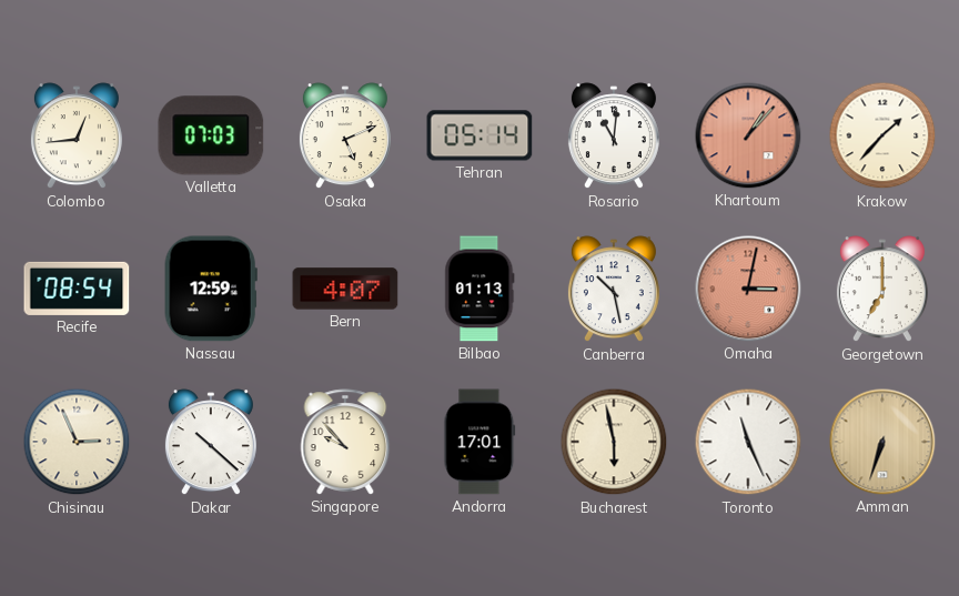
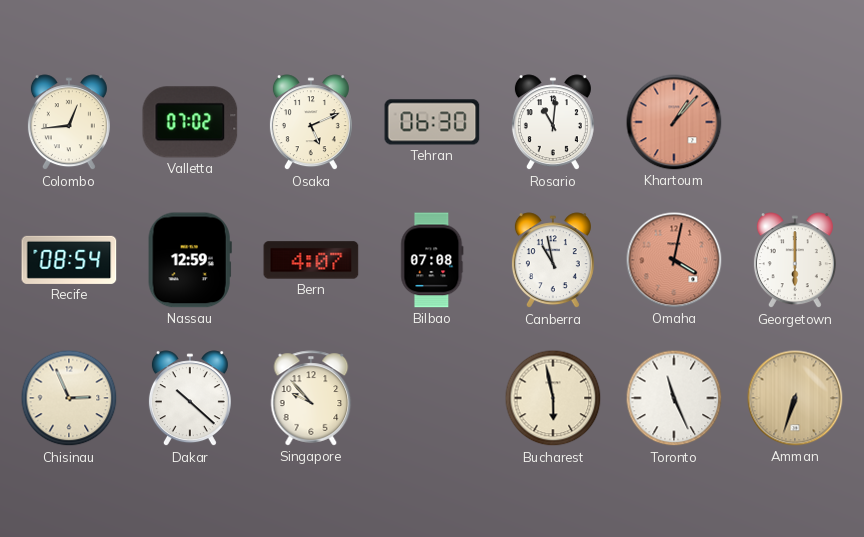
Valletta: 07:03 -> 07:02 (190, 122)
Tehran: 05:14 -> 06:30 (432, 122)
Krakow: 1:37 -> none (882, 135)
Bilbao: 01:13 -> 07:08 (432, 260)
Canberra: 10:28 -> 10:58 (553, 261)
Omaha: 3:02 -> 4:02 (674, 260)
Georgetown: 7:00 -> 6:00 (795, 261)
Andorra: 17:01 -> none (479, 442)
